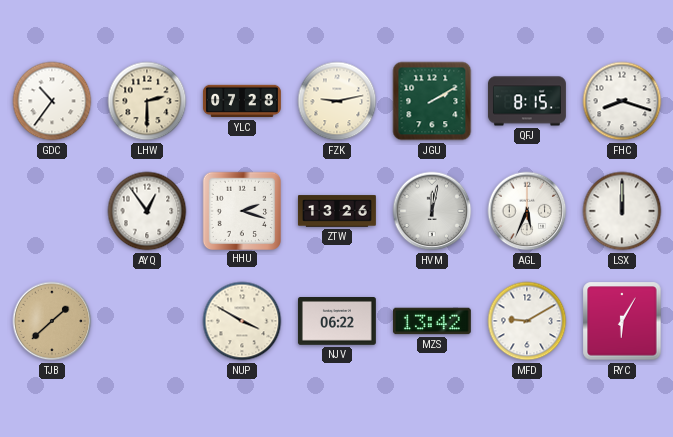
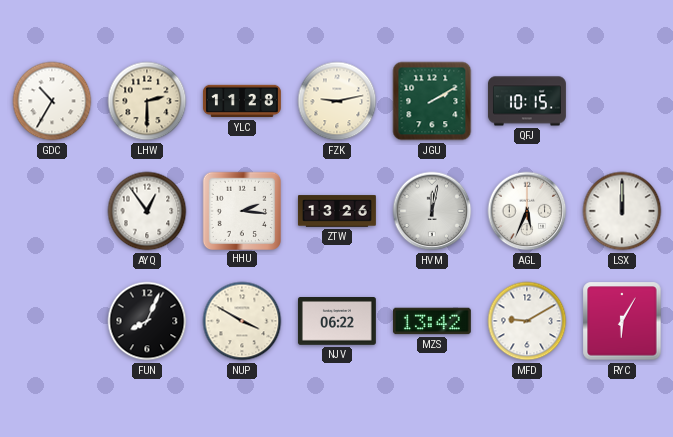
GDC: 10:36 -> 10:35 (52, 101)
YLC: 07:28 -> 11:28 (242, 101)
QFJ: 8:15 -> 10:15 (527, 101)
FHC: 8:18 -> none (622, 101)
HHU: 2:18 -> 2:16 (241, 210)
TJB: 1:38 -> none (52, 321)
FUN: none -> 8:04 (147, 321)
